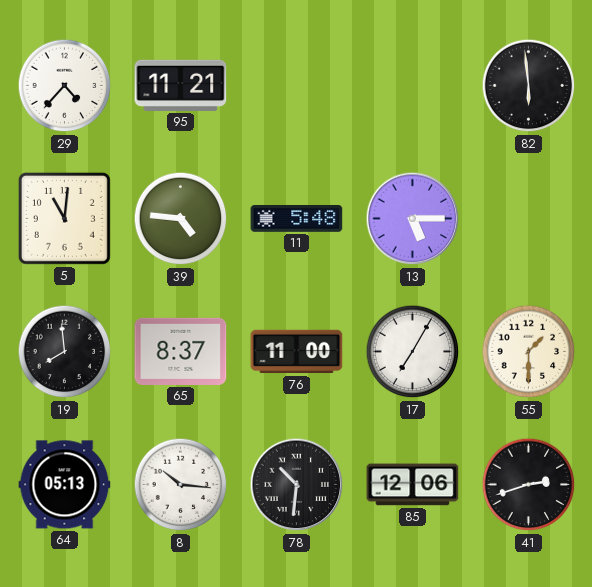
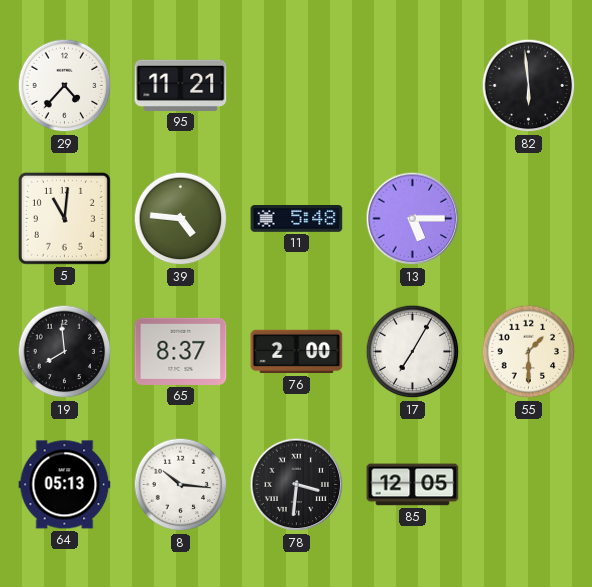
76: 11:00 -> 2:00 (297, 352)
78: 10:31 -> 3:31 (297, 485)
85: 12:06 -> 12:05 (413, 485)
41: 2:42 -> none (529, 485)
